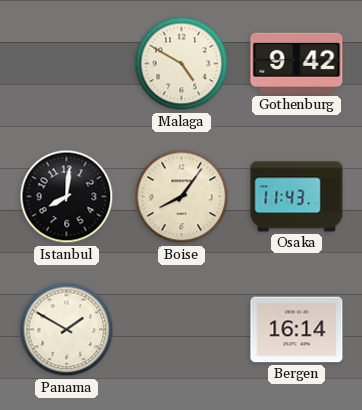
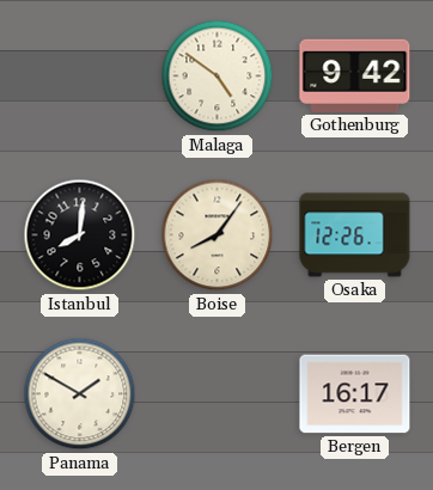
Malaga: 4:50 -> 4:51 (218, 76)
Osaka: 11:43 -> 12:26 (355, 235)
Bergen: 16:14 -> 16:17 (355, 394)
